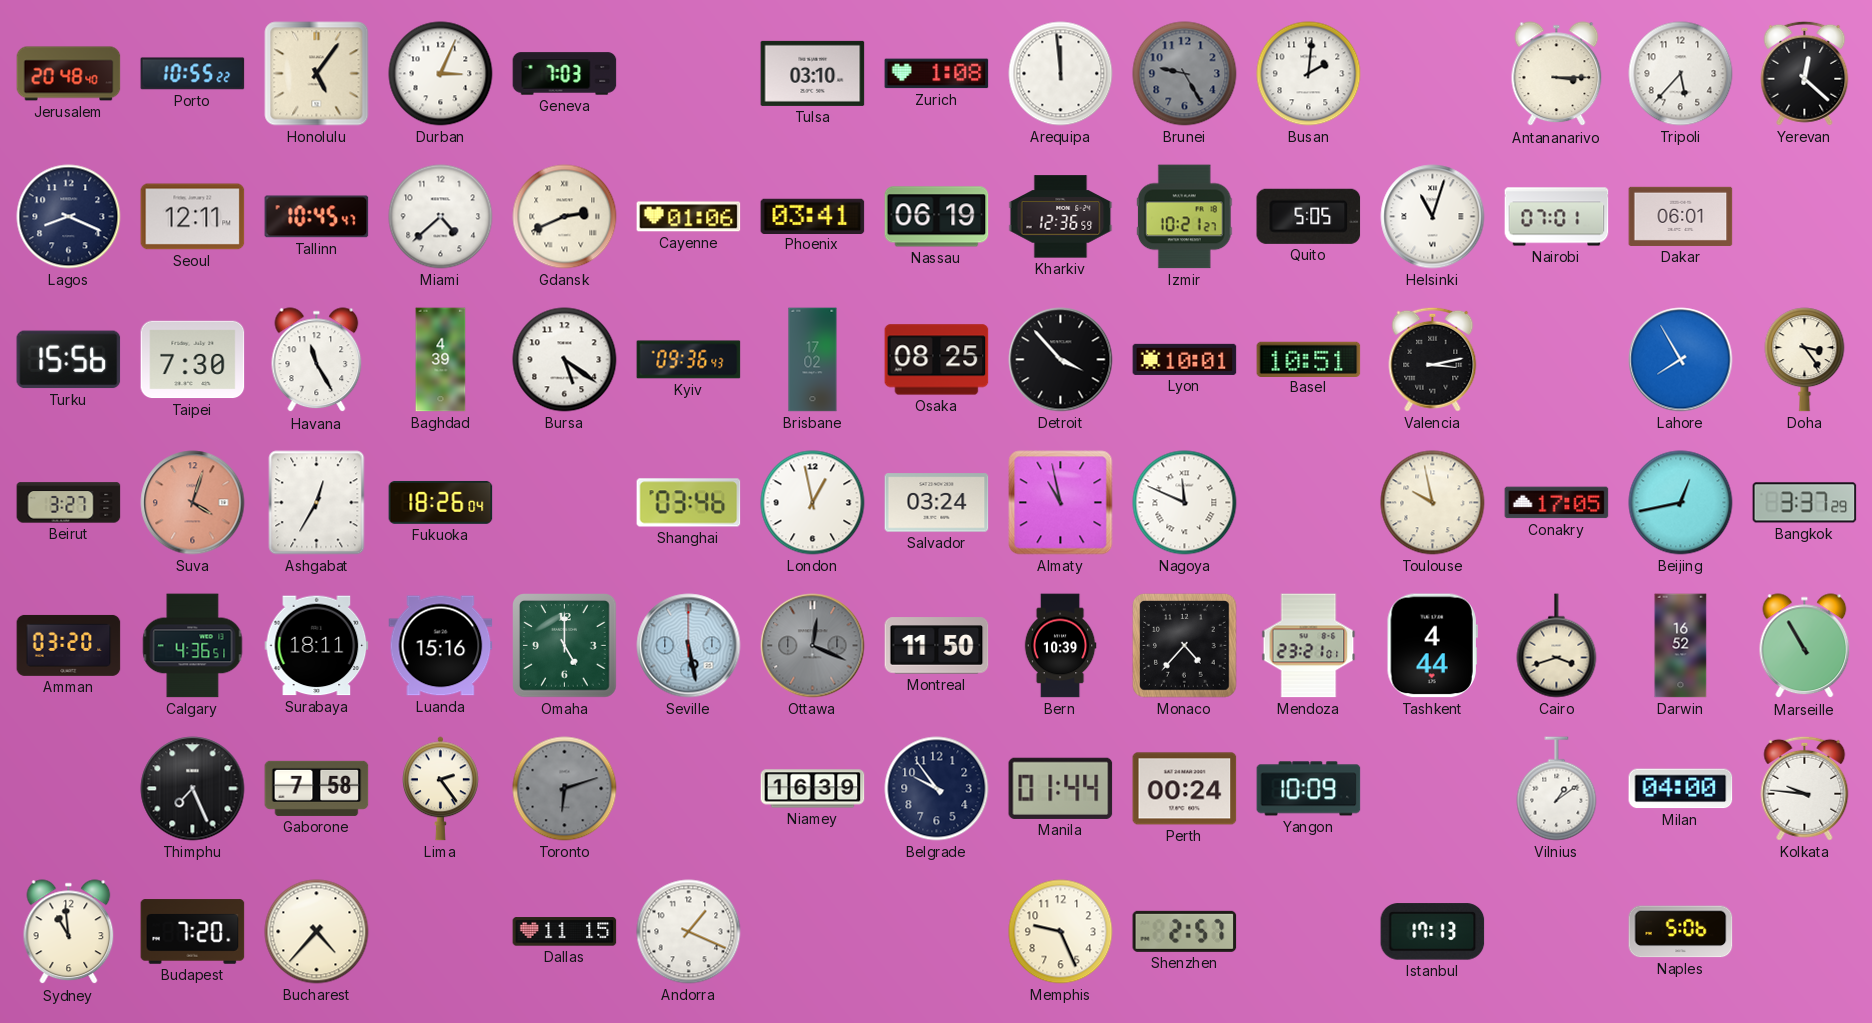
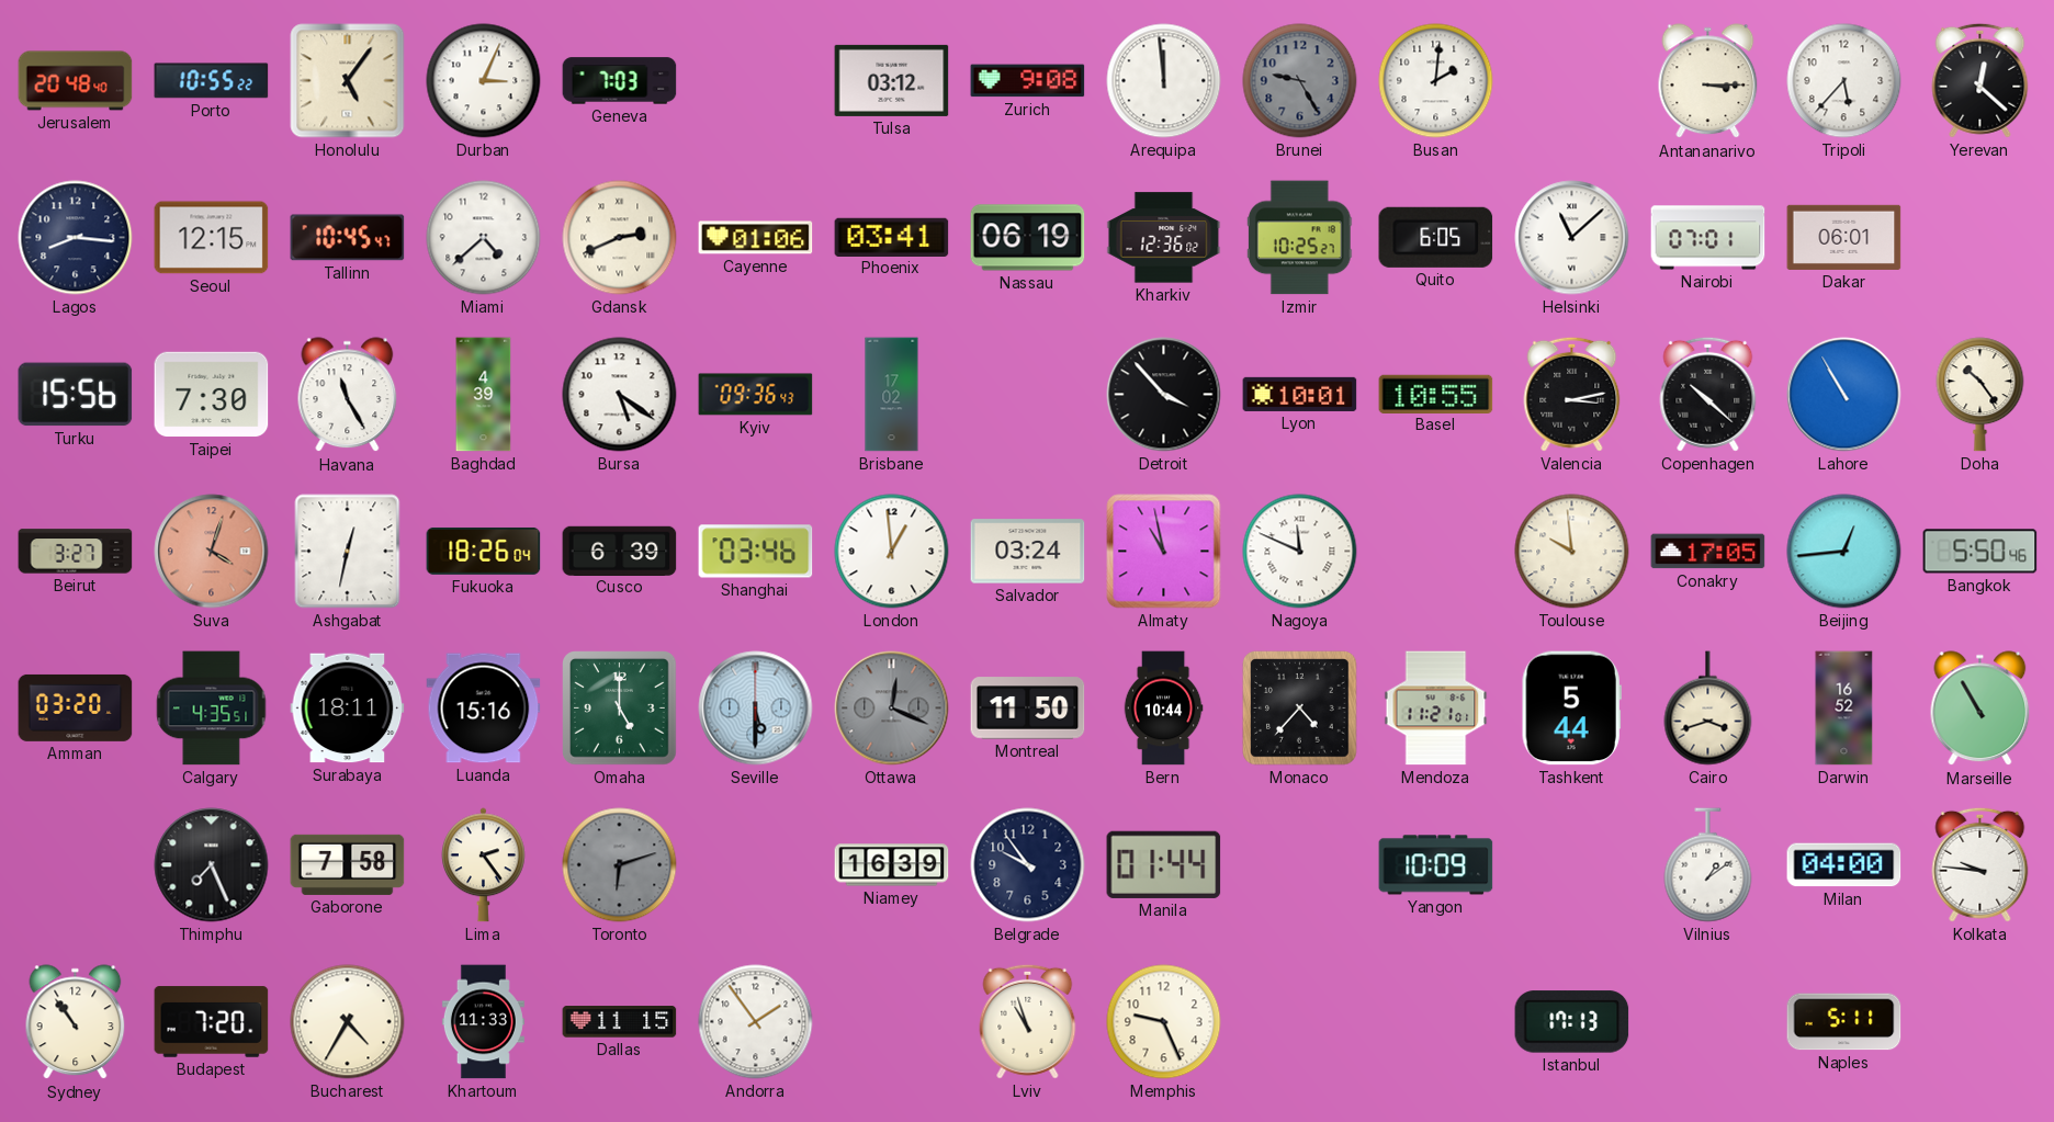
Tulsa: 03:10 -> 03:12 (892, 80)
Zurich: 1:08 -> 9:08 (1028, 81)
Lagos: 8:19 -> 8:16 (76, 238)
Seoul: 12:11 -> 12:15 (212, 238)
Kharkiv: 12:36:59 -> 12:36:02 (1164, 238)
Izmir: 10:21 -> 10:25 (1299, 238)
Quito: 5:05 -> 6:05 (1436, 237)
Helsinki: 11:03 -> 11:08 (1572, 238)
Osaka: 08:25 -> none (937, 360)
Basel: 10:51 -> 10:55 (1436, 394)
Copenhagen: none -> 10:22 (1708, 394)
Lahore: 7:55 -> 10:55 (1844, 395)
Doha: 3:24 -> 10:24 (1980, 395)
Ashgabat: 12:35 -> 12:32 (348, 552)
Cusco: none -> 6:39 (620, 551)
London: 12:58 -> 12:59 (892, 552)
Toulouse: 9:58 -> 9:59 (1572, 552)
Beijing: 12:43 -> 12:44 (1844, 552)
Bangkok: 3:37 -> 5:50 (1980, 552)
Calgary: 4:36 -> 4:35 (212, 709)
Seville: 5:28 -> 5:30 (756, 709)
Bern: 10:39 -> 10:44 (1163, 709)
Mendoza: 23:21 -> 11:21 (1436, 709)
Tashkent: 4:44 -> 5:44 (1571, 709)
Perth: 00:24 -> none (1185, 789)
Sydney: 10:59 -> 10:54 (76, 1022)
Bucharest: 4:37 -> 4:35 (348, 1022)
Khartoum: none -> 11:33 (483, 1022)
Andorra: 1:19 -> 1:54 (756, 1022)
Lviv: none -> 10:57 (1028, 1021)
Shenzhen: 2:57 -> none (1185, 931)
Naples: 5:06 -> 5:11 (1844, 1022)
